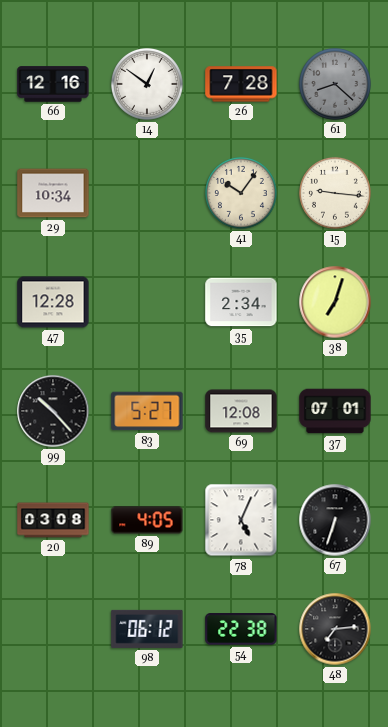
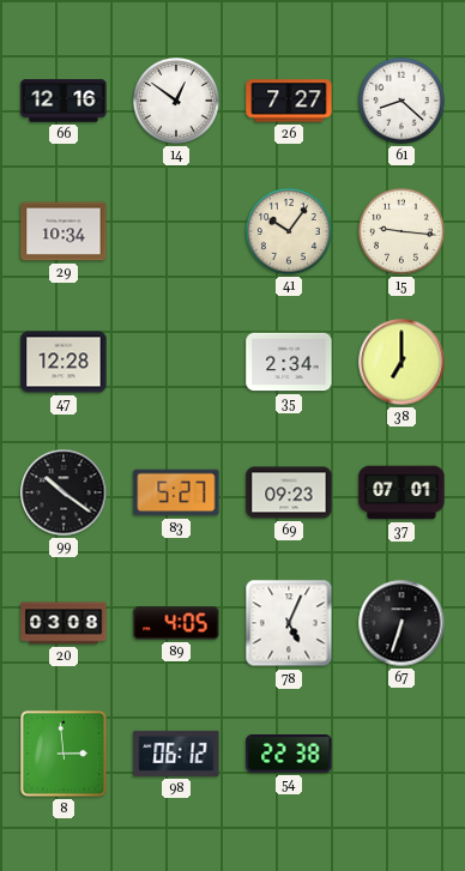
26: 7:28 -> 7:27 (289, 101)
61 dial: grey -> white (401, 101)
38: 7:03 -> 7:00 (401, 362)
99: 10:23 -> 10:21 (64, 492)
69: 12:08 -> 09:23 (289, 492)
8: none -> 2:59 (64, 754)
48: 7:14 -> none (335, 629)
